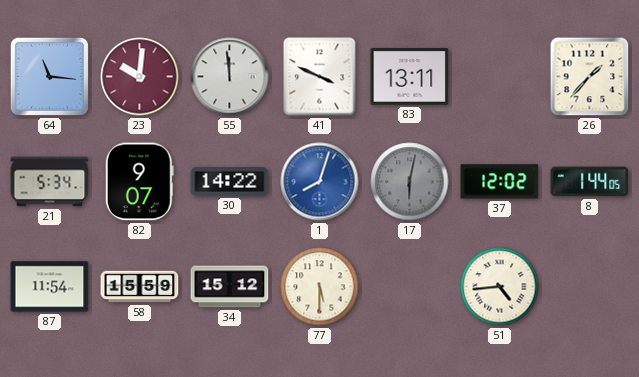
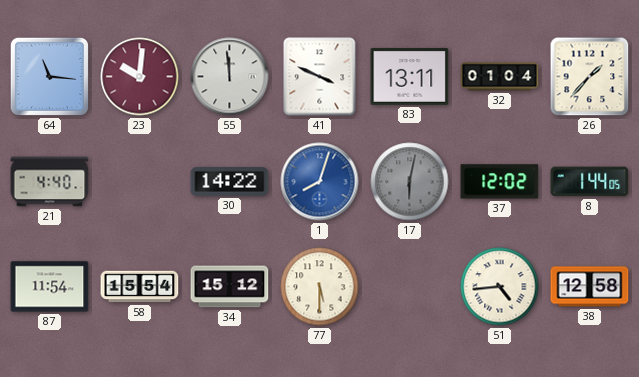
32: none -> 01:04 (500, 77)
21: 5:34 -> 4:40 (50, 182)
82: 9:07 -> none (139, 182)
58: 15:59 -> 15:54 (140, 287)
38: none -> 12:58 (590, 287)
